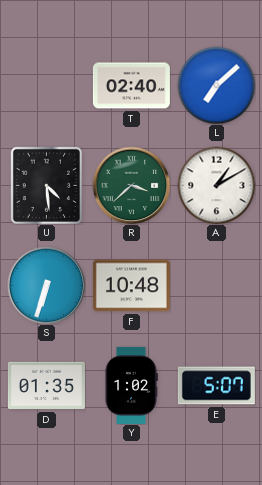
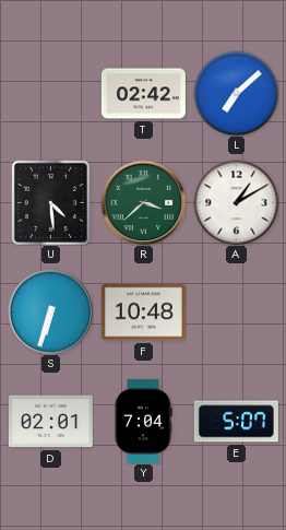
T: 02:40 -> 02:42 (143, 94)
D: 01:35 -> 02:01 (50, 422)
Y: 1:02 -> 7:04 (143, 421)
